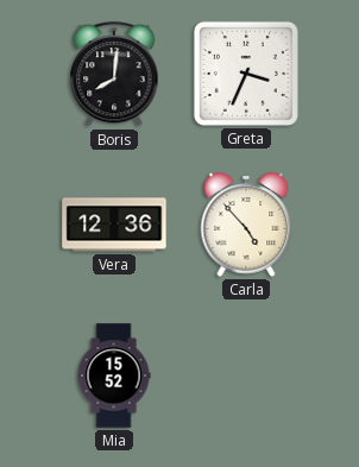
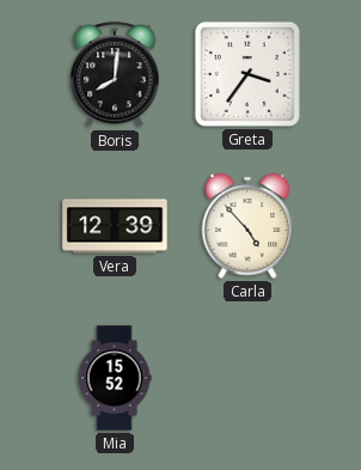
Greta: 3:34 -> 3:36 (247, 74)
Vera: 12:36 -> 12:39 (115, 226)
